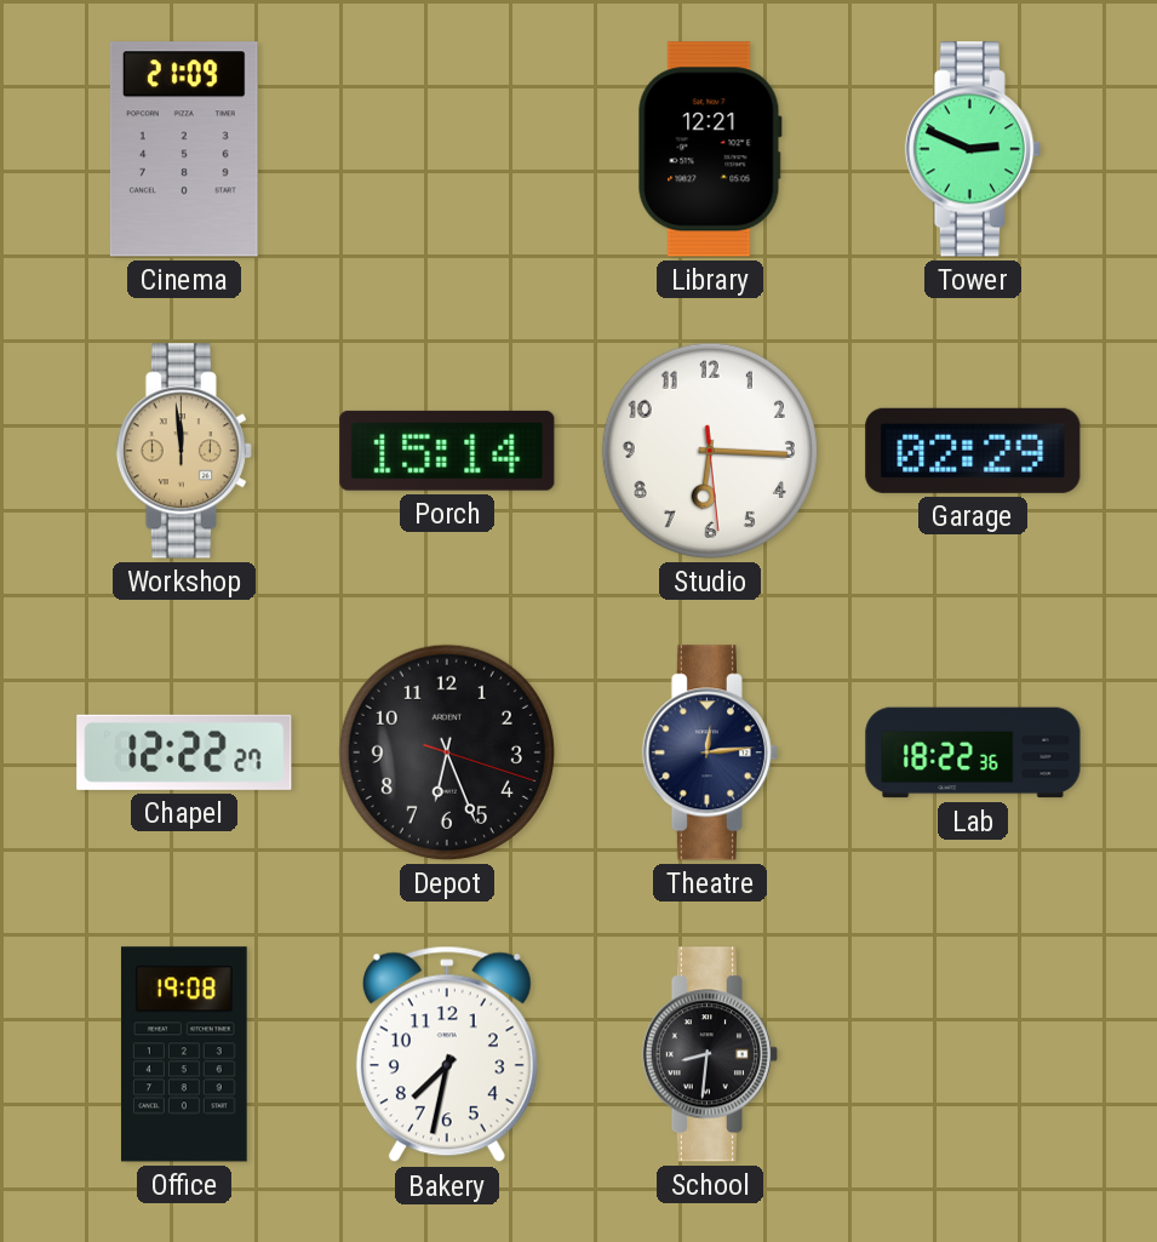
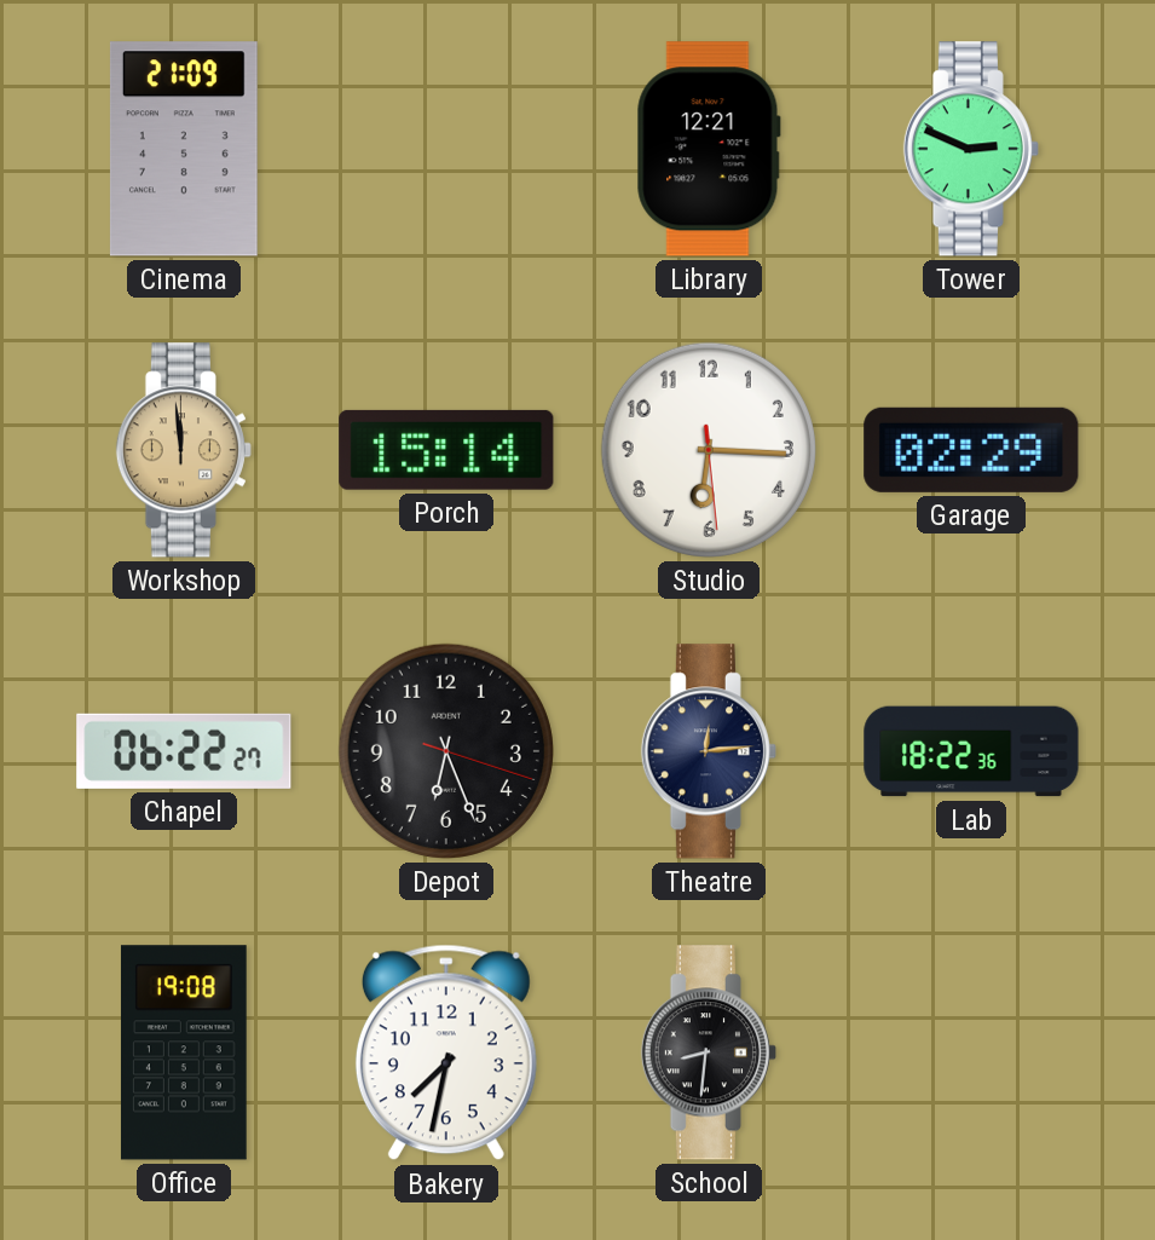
Chapel: 12:22 -> 06:22 (184, 751)
